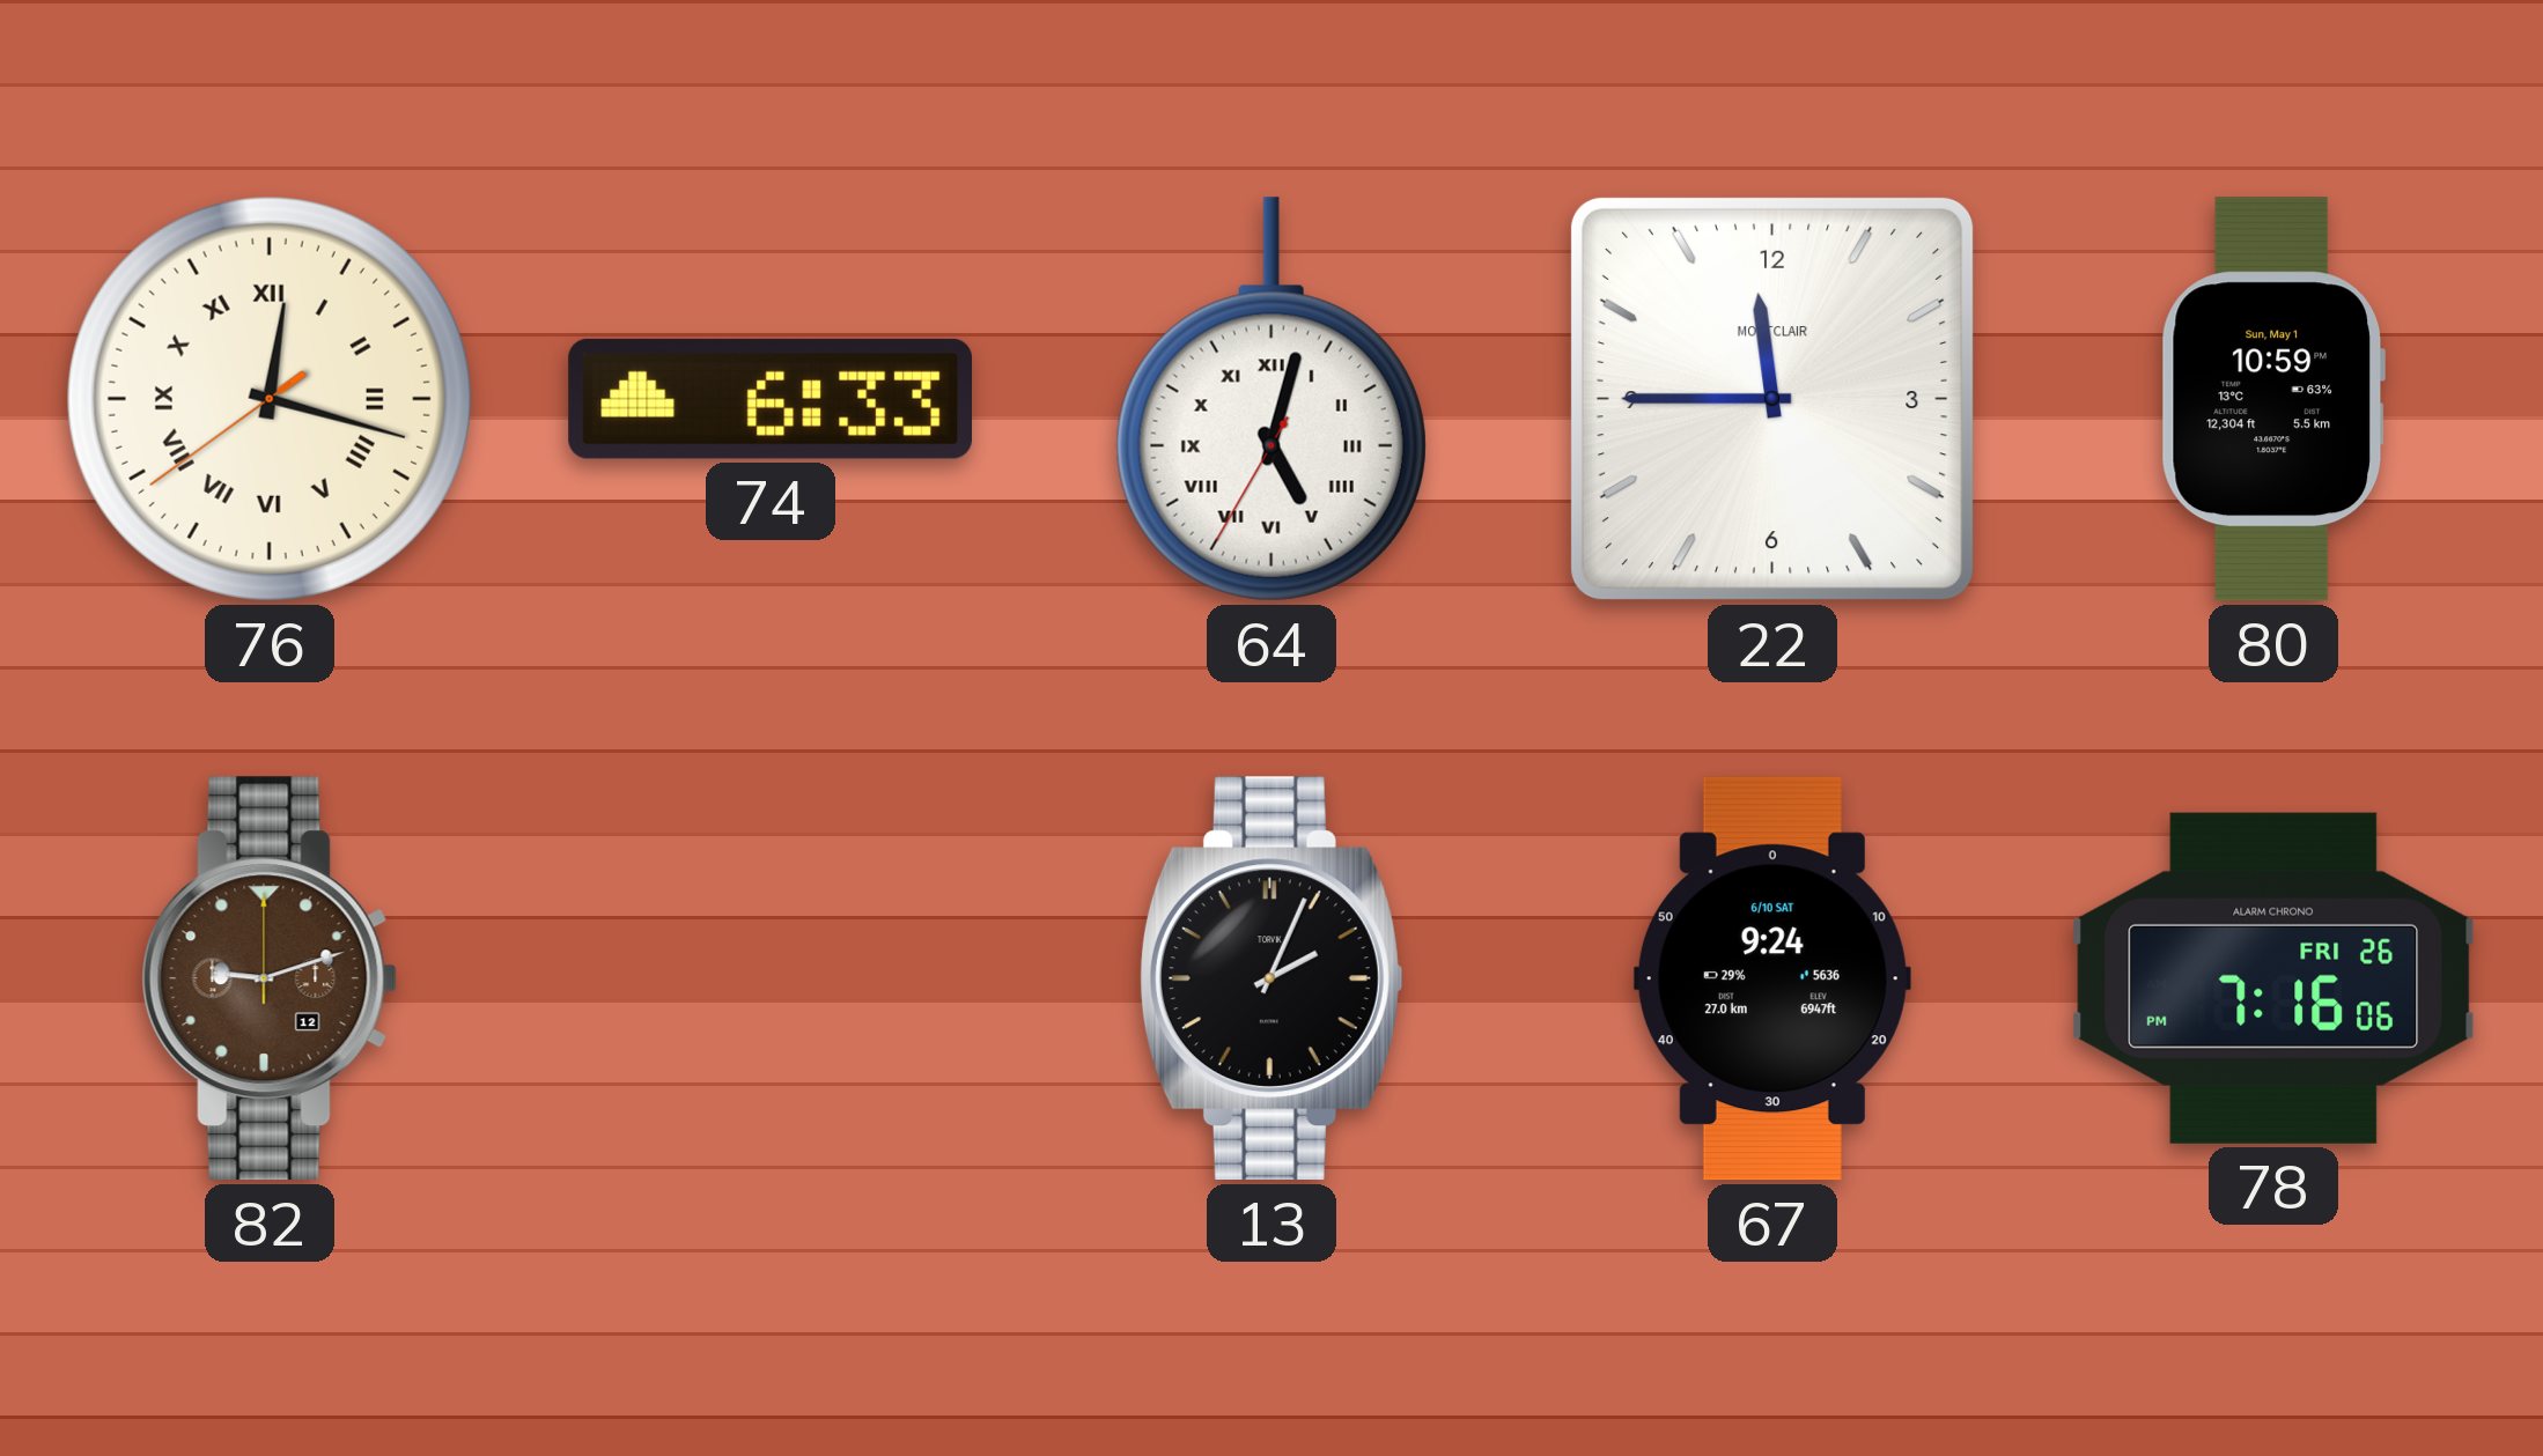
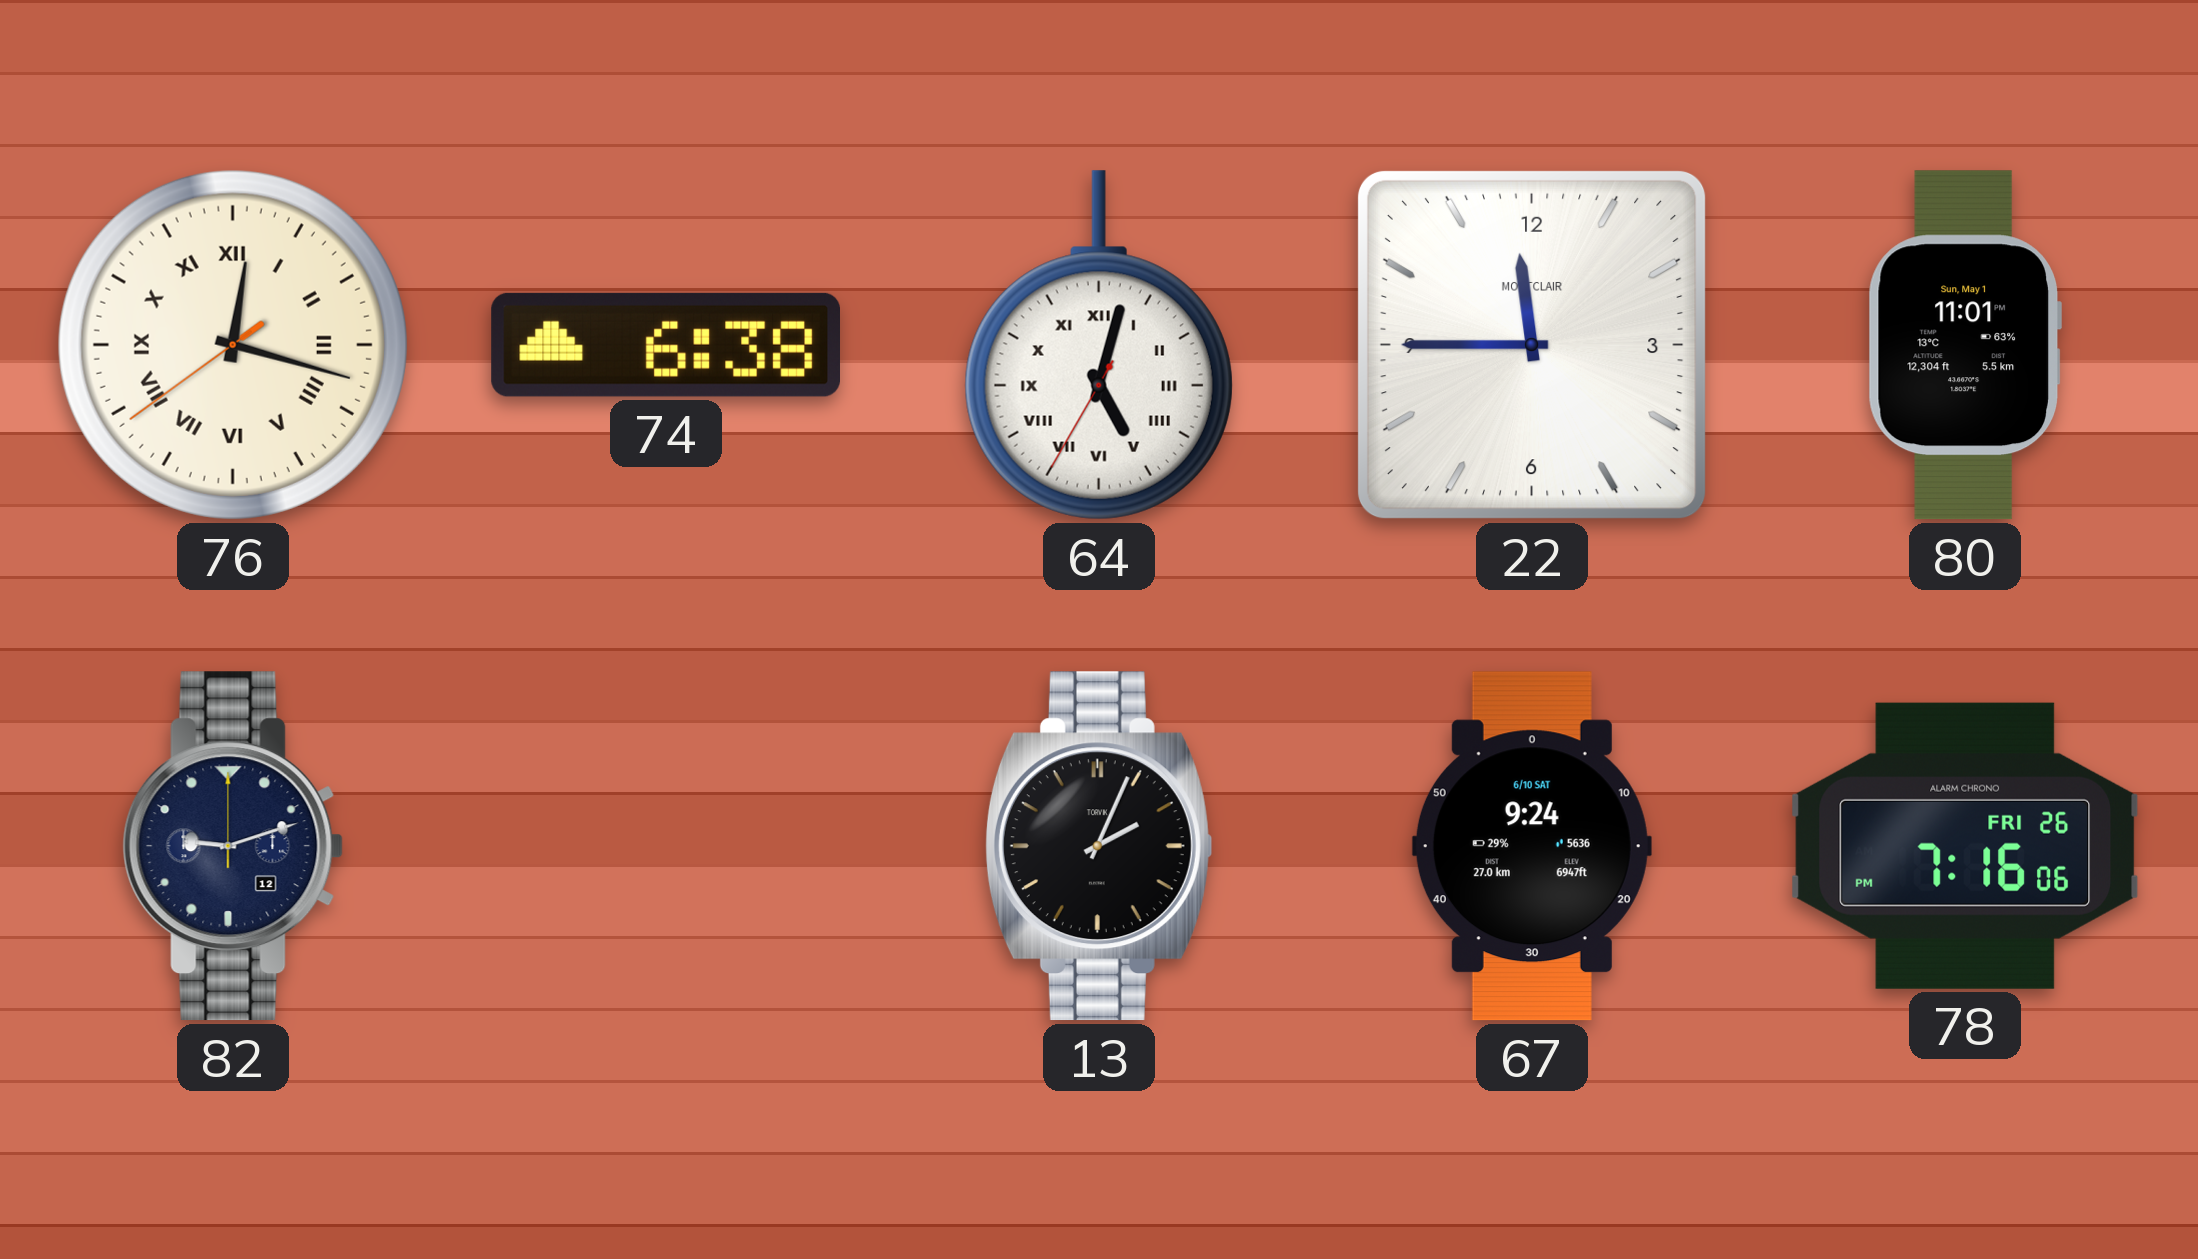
74: 6:33 -> 6:38 (665, 345)
80: 10:59 -> 11:01 (1965, 345)
82 dial: brown -> navy (233, 846)
